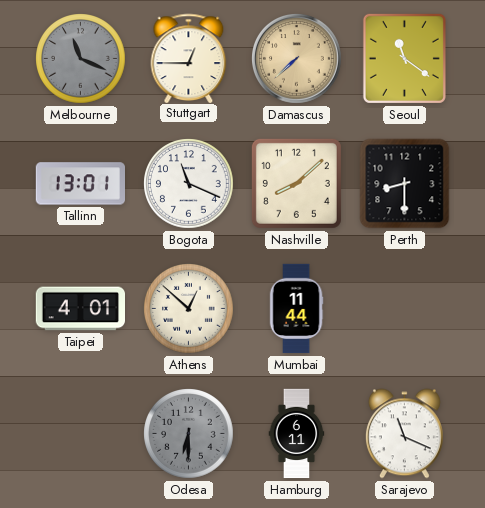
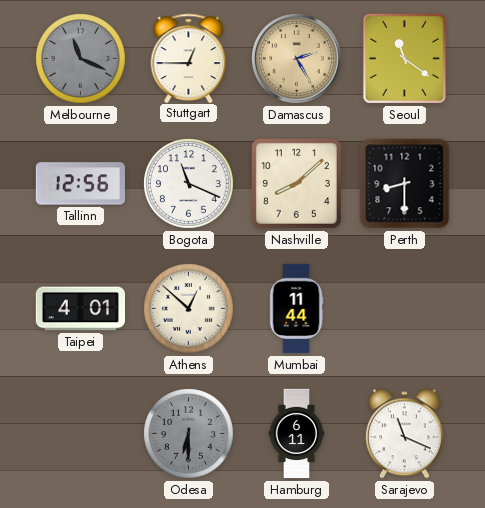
Damascus: 7:38 -> 2:25 (297, 59)
Tallinn: 13:01 -> 12:56 (80, 184)
